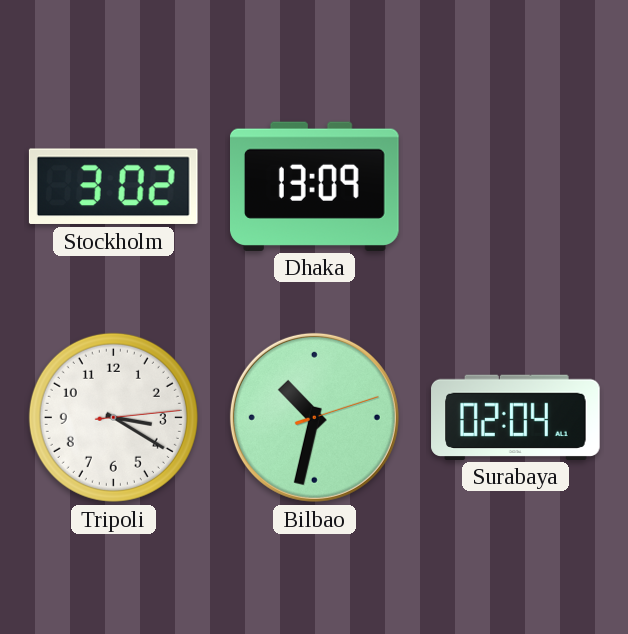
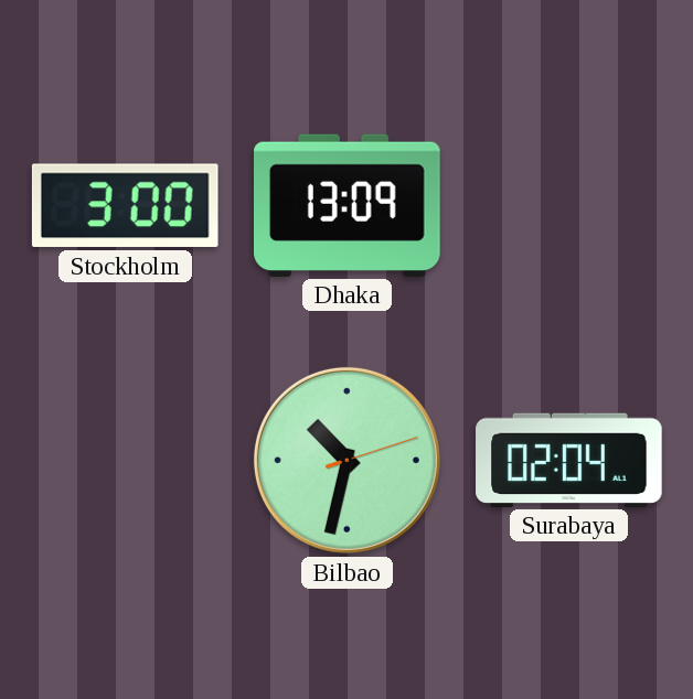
Stockholm: 3:02 -> 3:00 (125, 205)
Tripoli: 3:20 -> none (113, 417)
